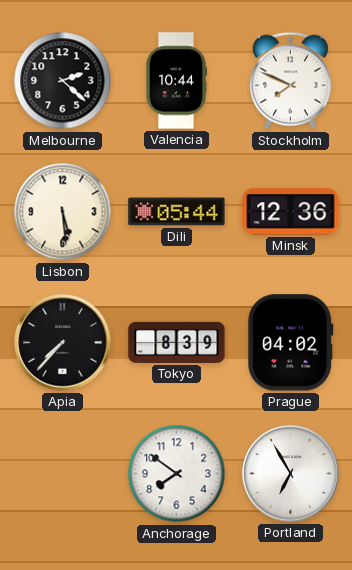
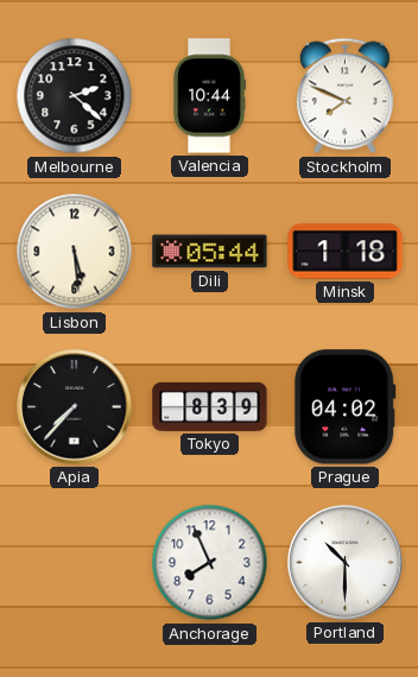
Minsk: 12:36 -> 1:18 (346, 252)
Anchorage: 7:51 -> 7:56 (210, 563)
Portland: 6:55 -> 10:30 (346, 563)
